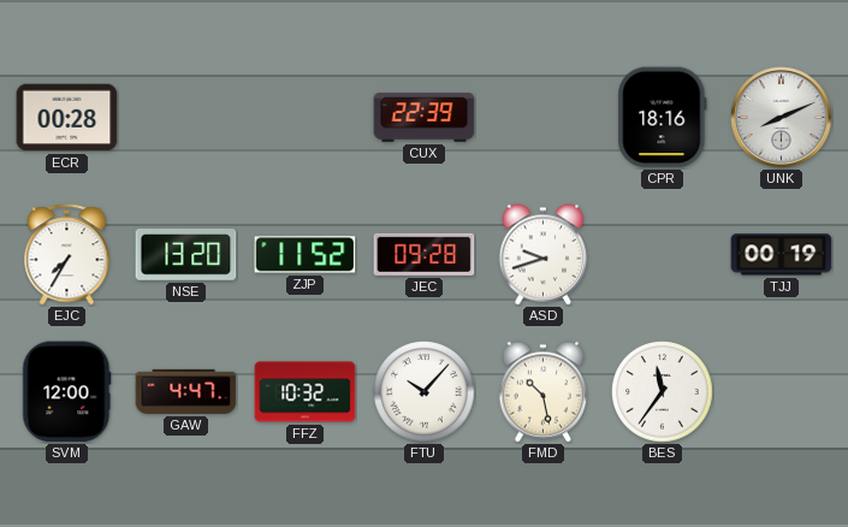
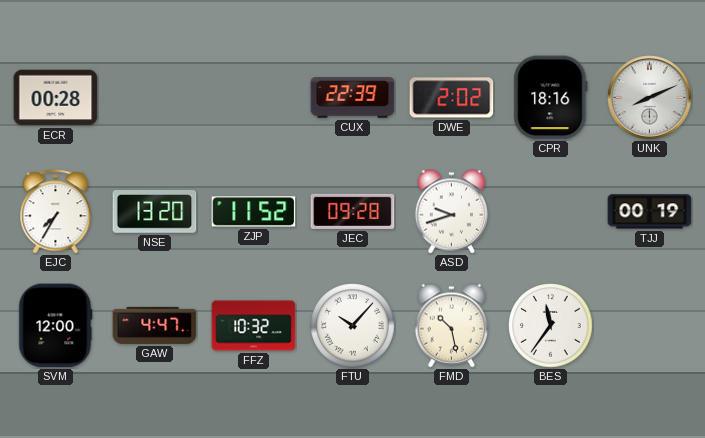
DWE: none -> 2:02 (452, 98)
